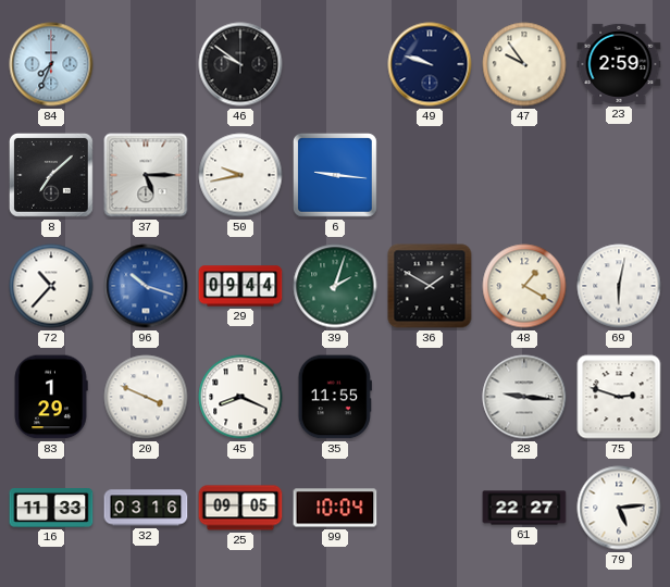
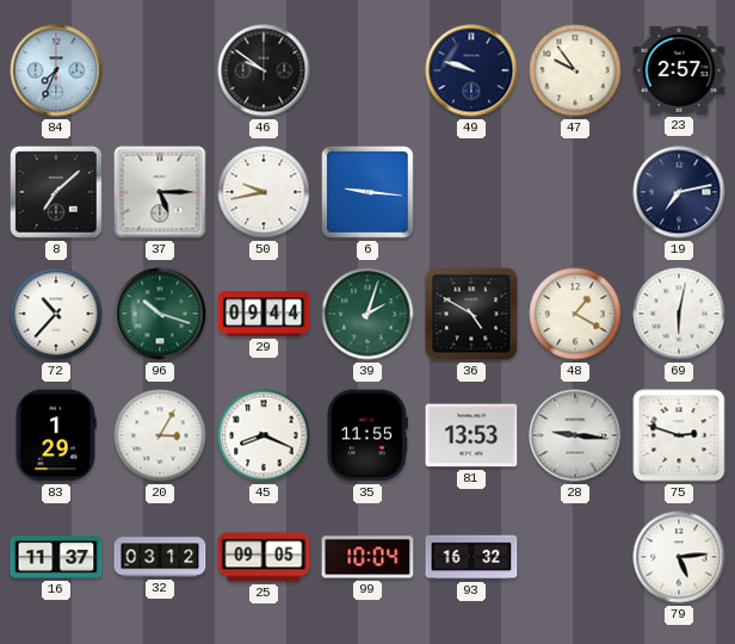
23: 2:59 -> 2:57 (679, 70)
19: none -> 7:13 (679, 192)
96 dial: blue -> green (160, 314)
36: 1:50 -> 4:50 (471, 314)
20: 3:49 -> 3:05 (160, 435)
81: none -> 13:53 (471, 435)
16: 11:33 -> 11:37 (56, 558)
32: 03:16 -> 03:12 (160, 557)
93: none -> 16:32 (471, 557)
61: 22:27 -> none (524, 508)
